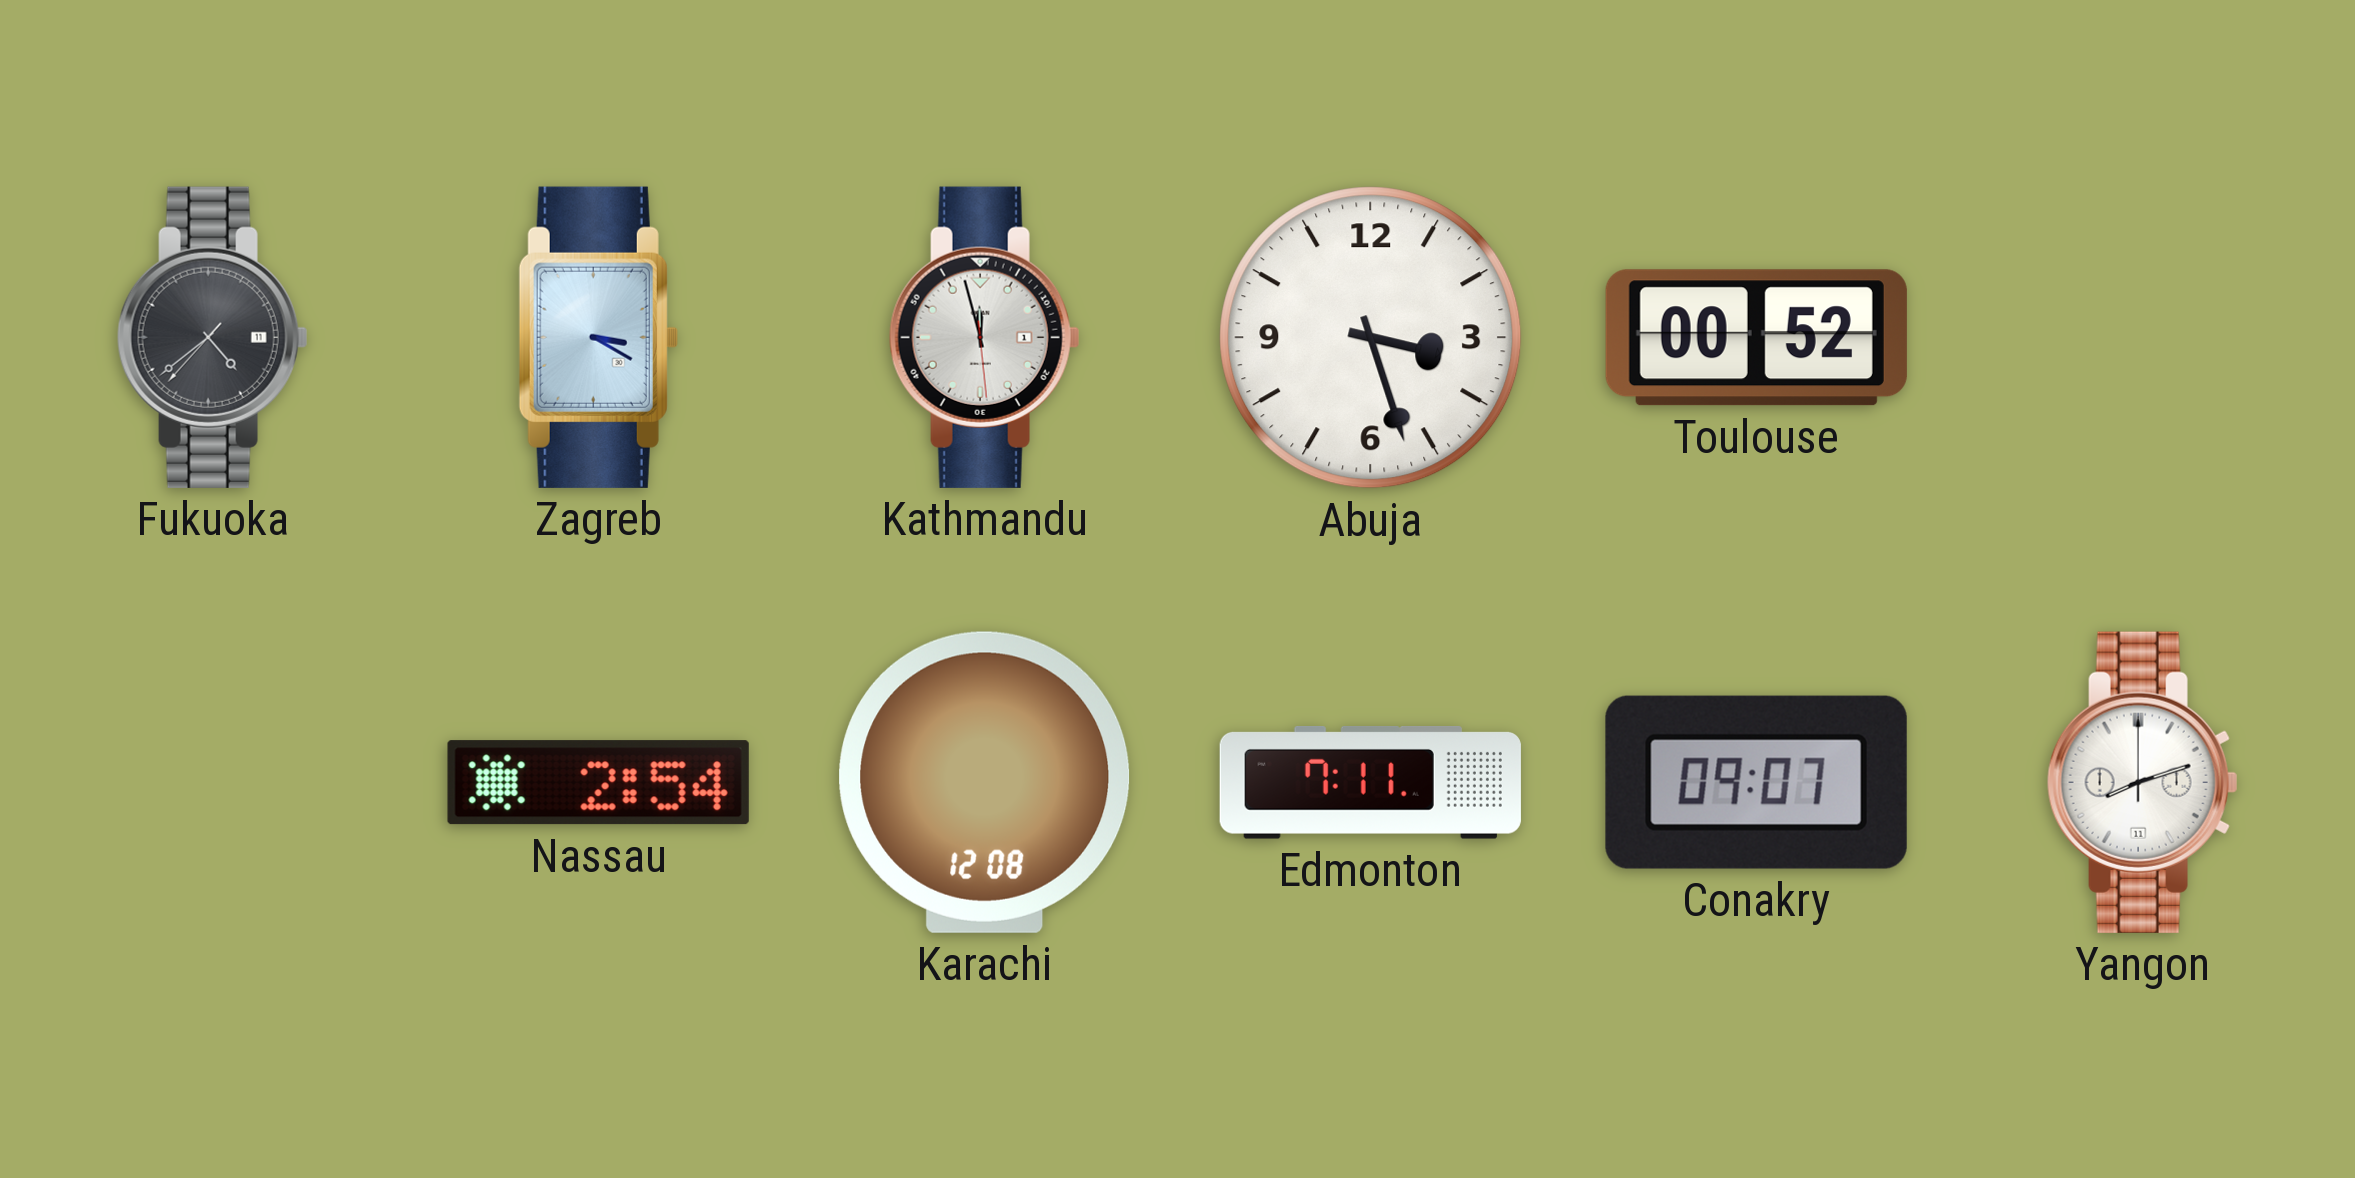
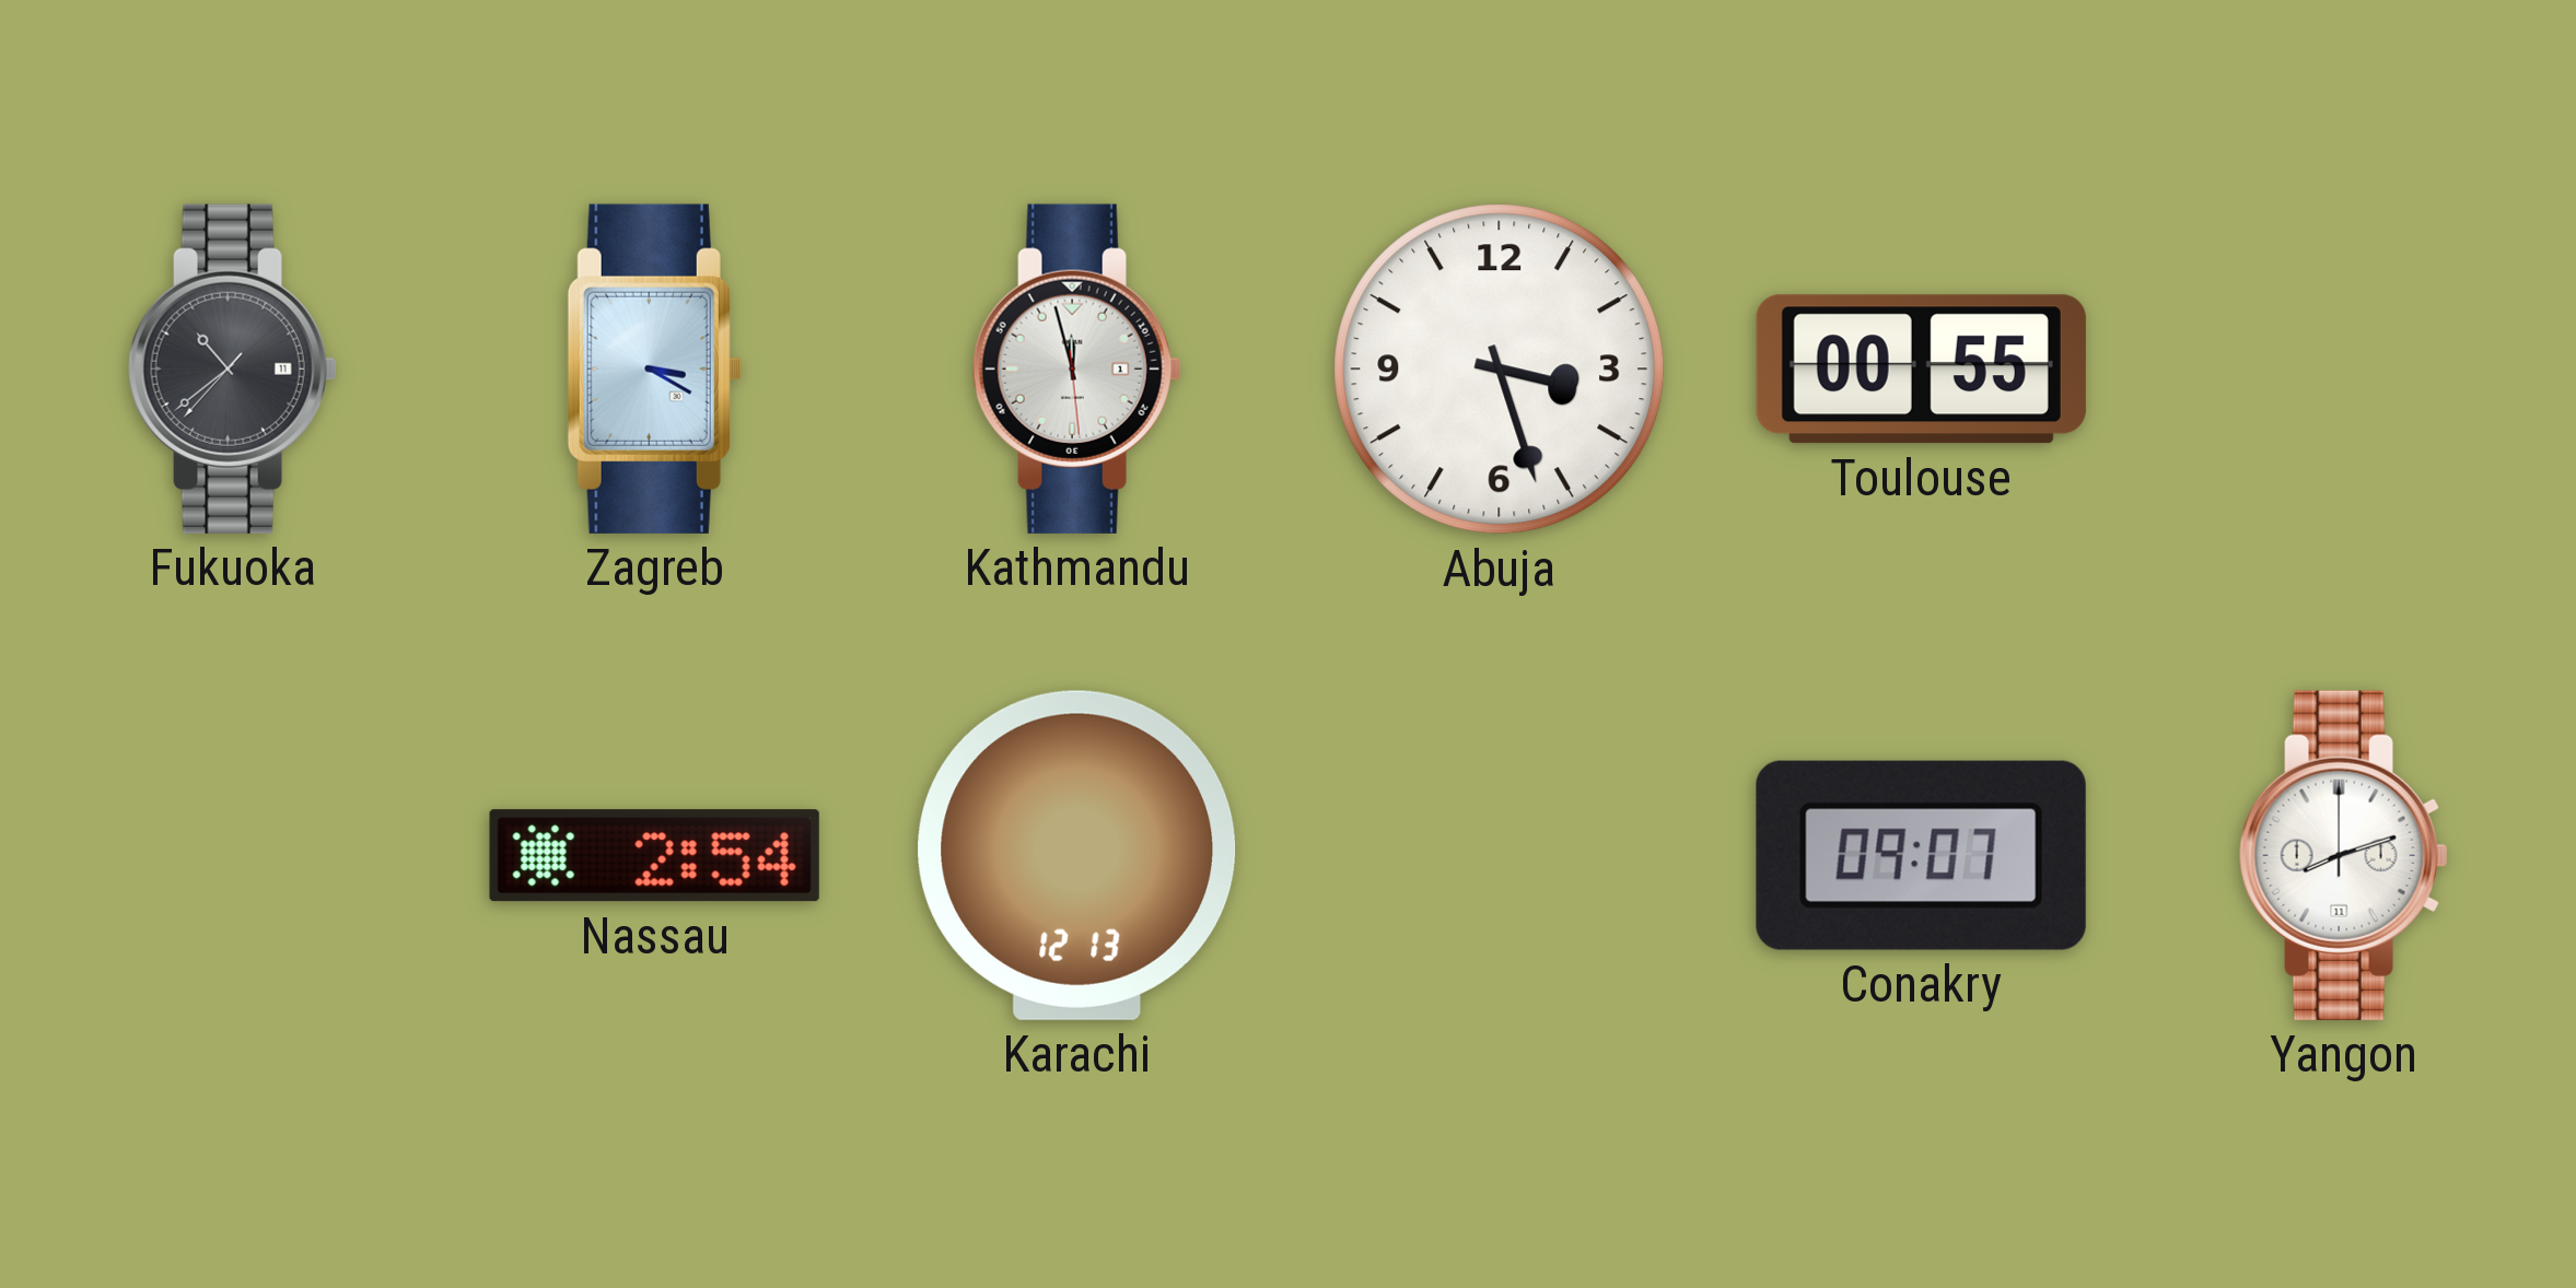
Fukuoka: 4:38 -> 10:38 (232, 368)
Toulouse: 00:52 -> 00:55 (1921, 370)
Karachi: 12:08 -> 12:13 (1077, 855)
Edmonton: 7:11 -> none (1370, 783)
